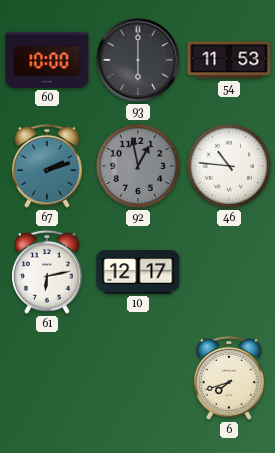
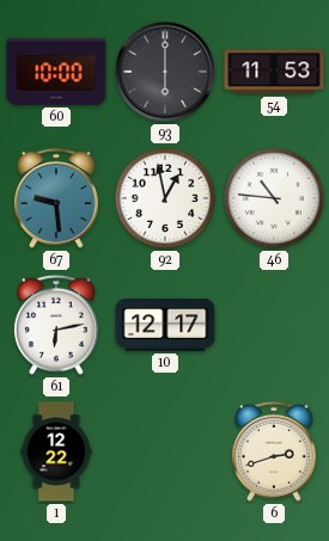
67: 2:12 -> 9:29 (56, 198)
92 dial: grey -> white (165, 198)
1: none -> 12:22 (56, 451)
6: 7:42 -> 2:42 (274, 451)
